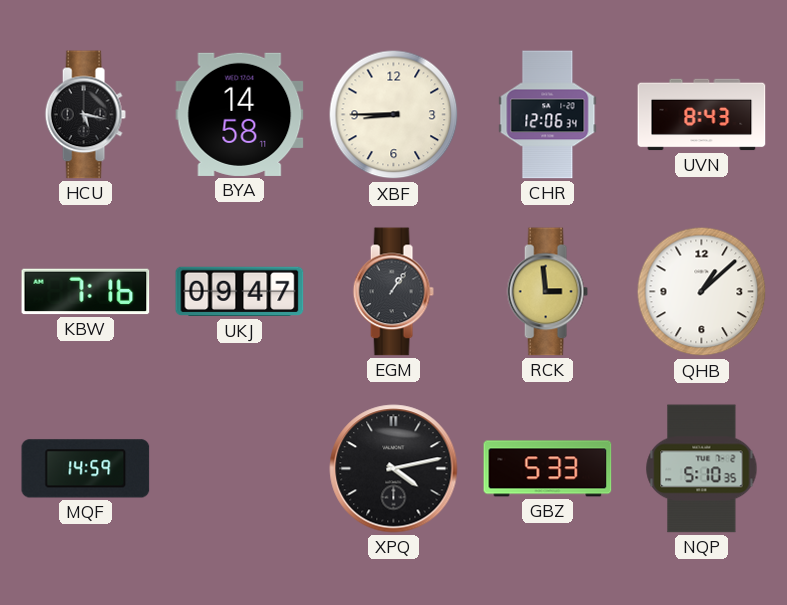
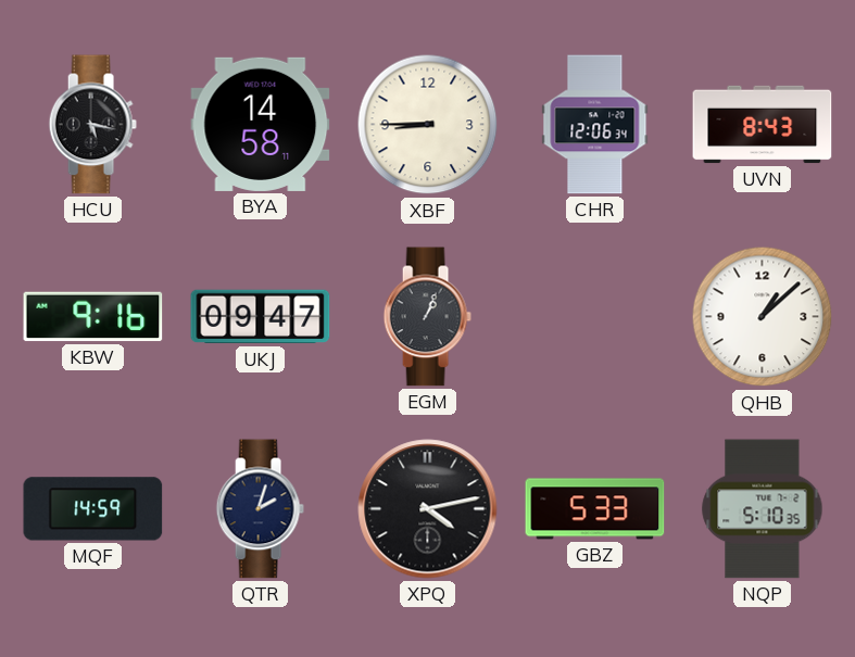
KBW: 7:16 -> 9:16 (93, 317)
EGM: 1:06 -> 1:04 (427, 317)
RCK: 2:59 -> none (547, 292)
QTR: none -> 2:03 (260, 509)
